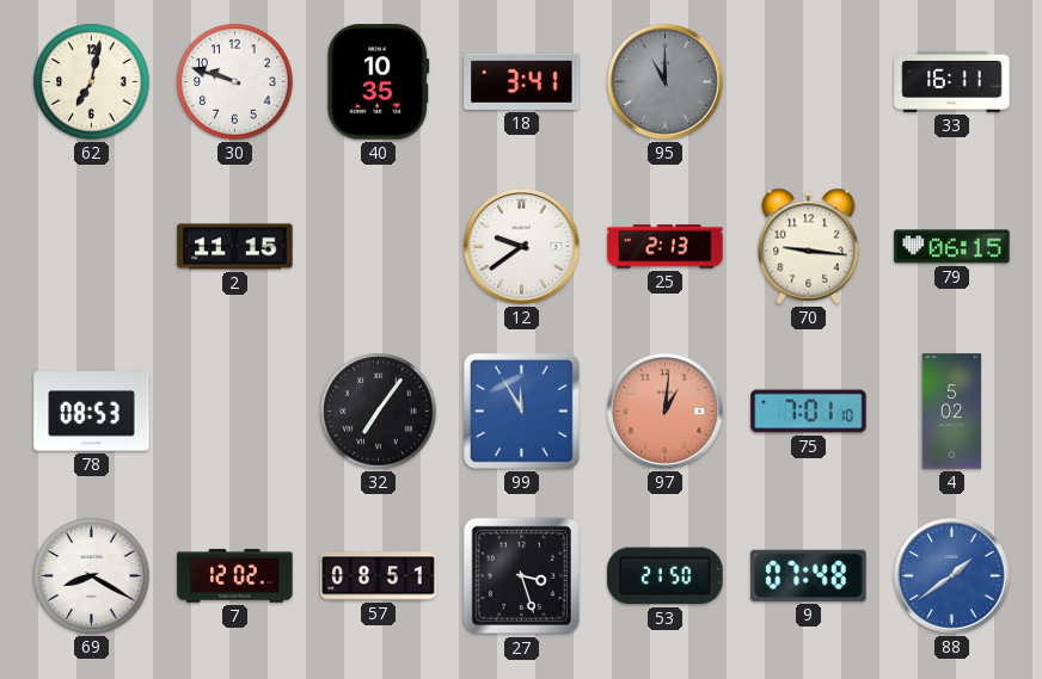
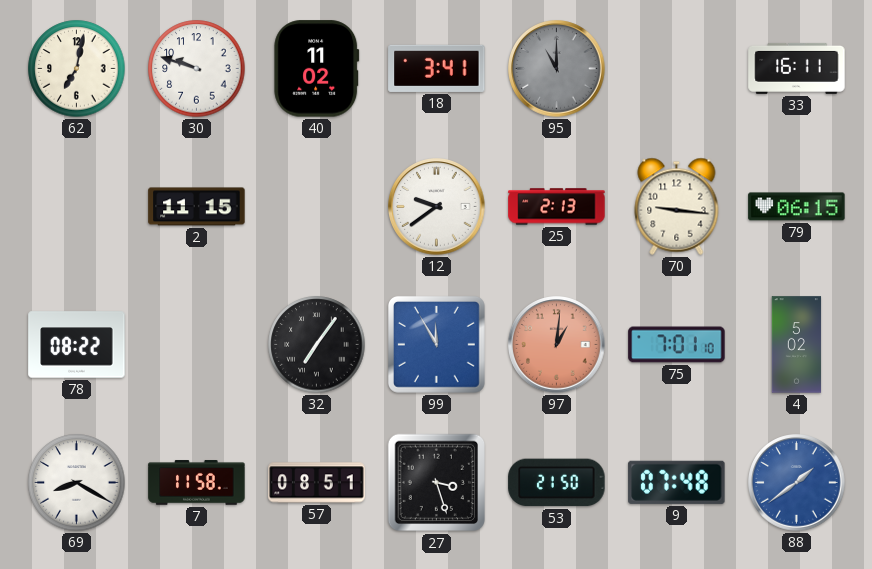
40: 10:35 -> 11:02 (317, 69)
78: 08:53 -> 08:22 (77, 345)
7: 12:02 -> 11:58 (197, 483)
